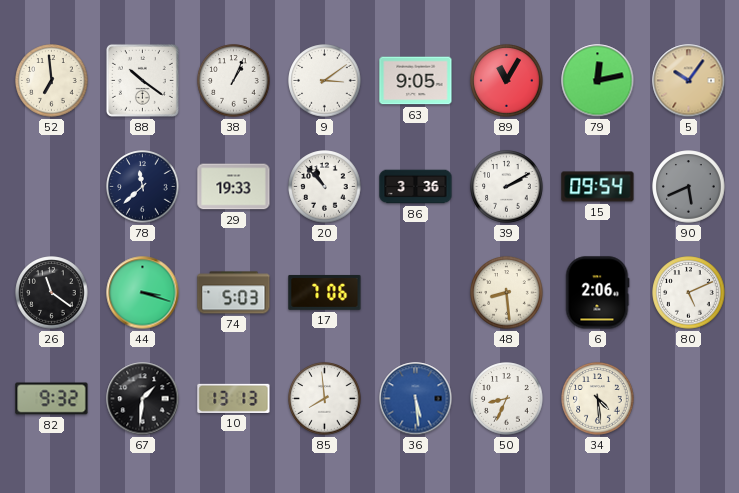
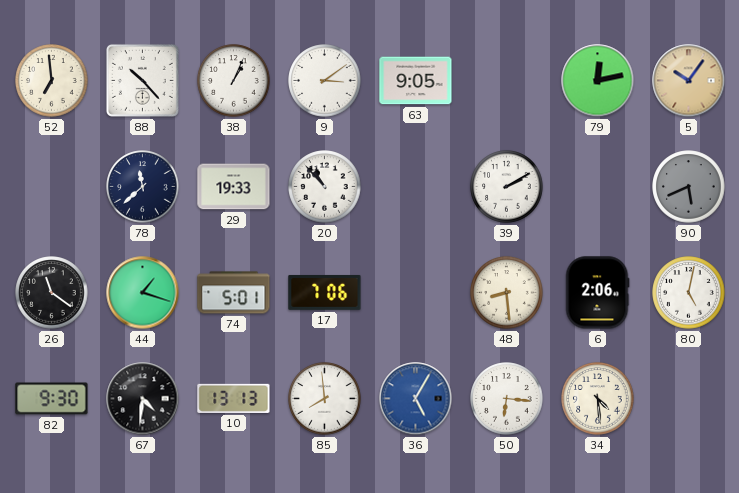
88: 10:21 -> 10:23 (142, 80)
89: 11:05 -> none (507, 81)
86: 3:36 -> none (416, 187)
15: 09:54 -> none (598, 187)
44: 3:18 -> 1:18 (143, 293)
74: 5:03 -> 5:01 (234, 293)
80: 5:11 -> 5:02 (689, 293)
82: 9:32 -> 9:30 (52, 399)
67: 1:31 -> 4:31 (143, 399)
36: 5:29 -> 5:05 (416, 399)
50: 8:34 -> 6:16 (507, 399)
